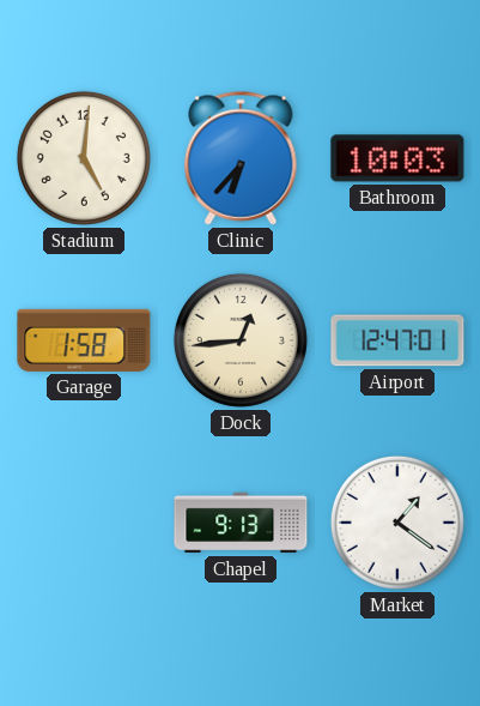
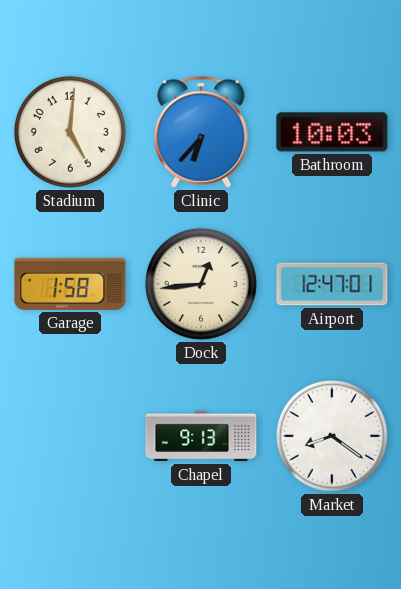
Market: 1:21 -> 8:21 (332, 436)
